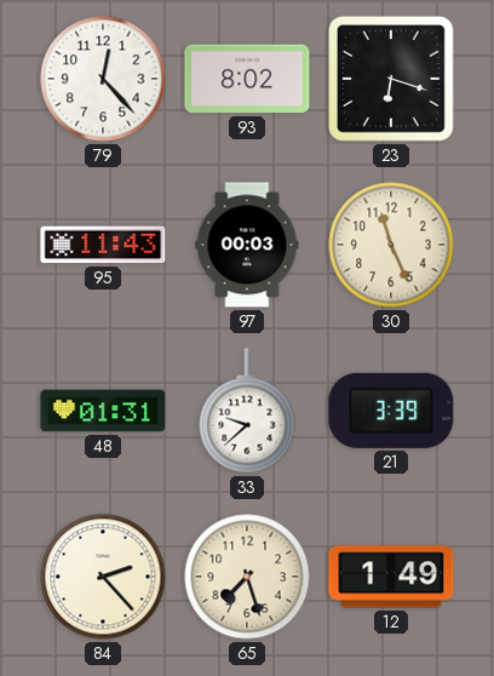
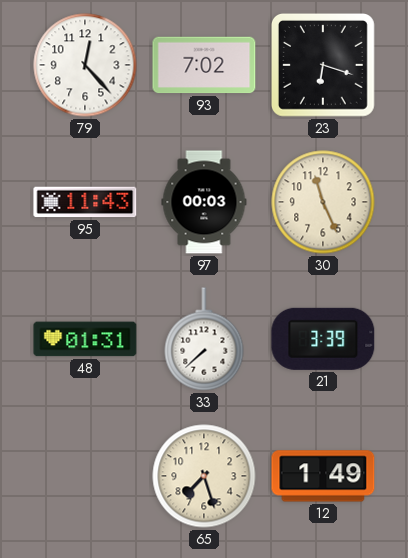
93: 8:02 -> 7:02 (204, 65)
33: 9:38 -> 7:38 (204, 339)
84: 2:23 -> none (103, 577)
